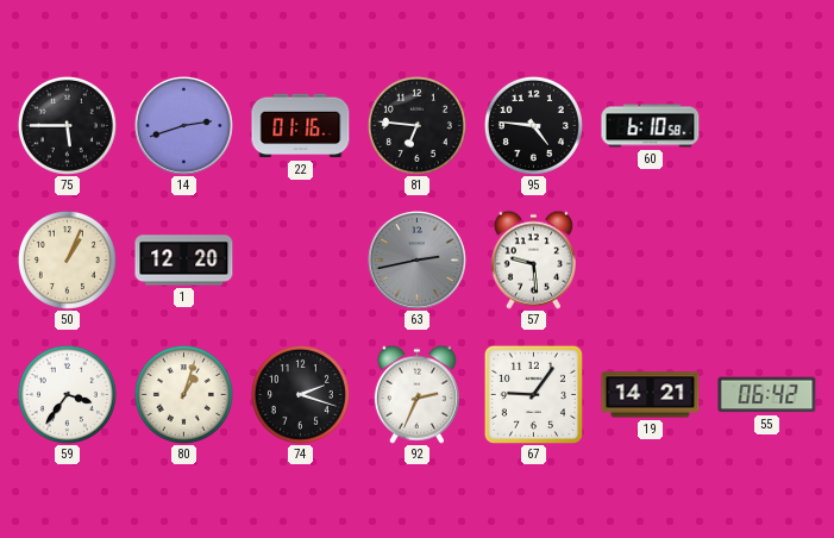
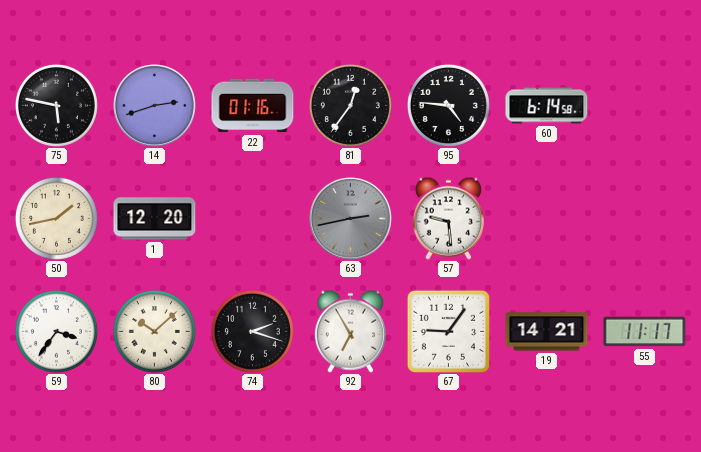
75: 5:45 -> 5:47 (56, 105)
81: 6:46 -> 12:36 (350, 105)
60: 6:10 -> 6:14 (547, 106)
50: 1:04 -> 1:43 (56, 218)
80: 1:03 -> 10:08 (154, 331)
92: 2:34 -> 6:55 (350, 331)
55: 06:42 -> 11:17 (645, 332)
